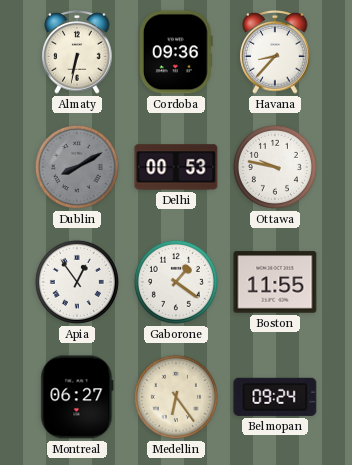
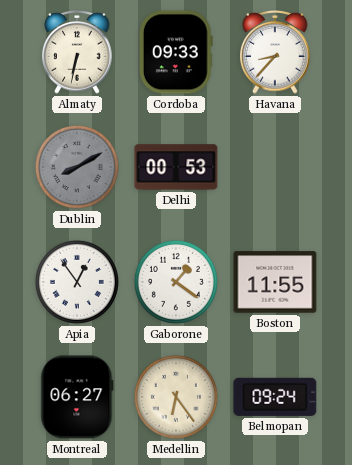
Cordoba: 09:36 -> 09:33 (176, 52)
Ottawa: 9:47 -> none (275, 167)
